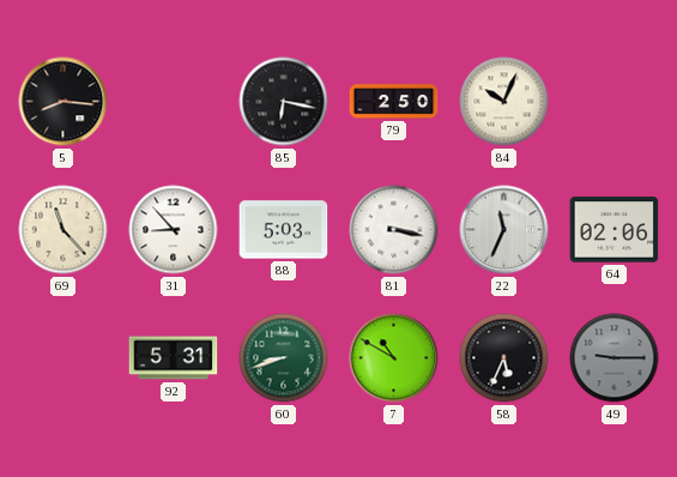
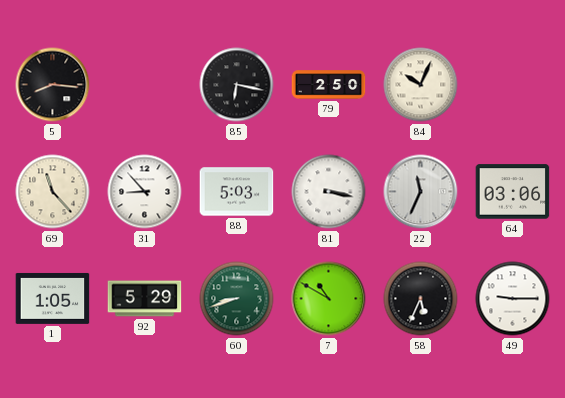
64: 02:06 -> 03:06 (513, 192)
1: none -> 1:05 (53, 298)
92: 5:31 -> 5:29 (145, 299)
49 dial: grey -> white (513, 299)
